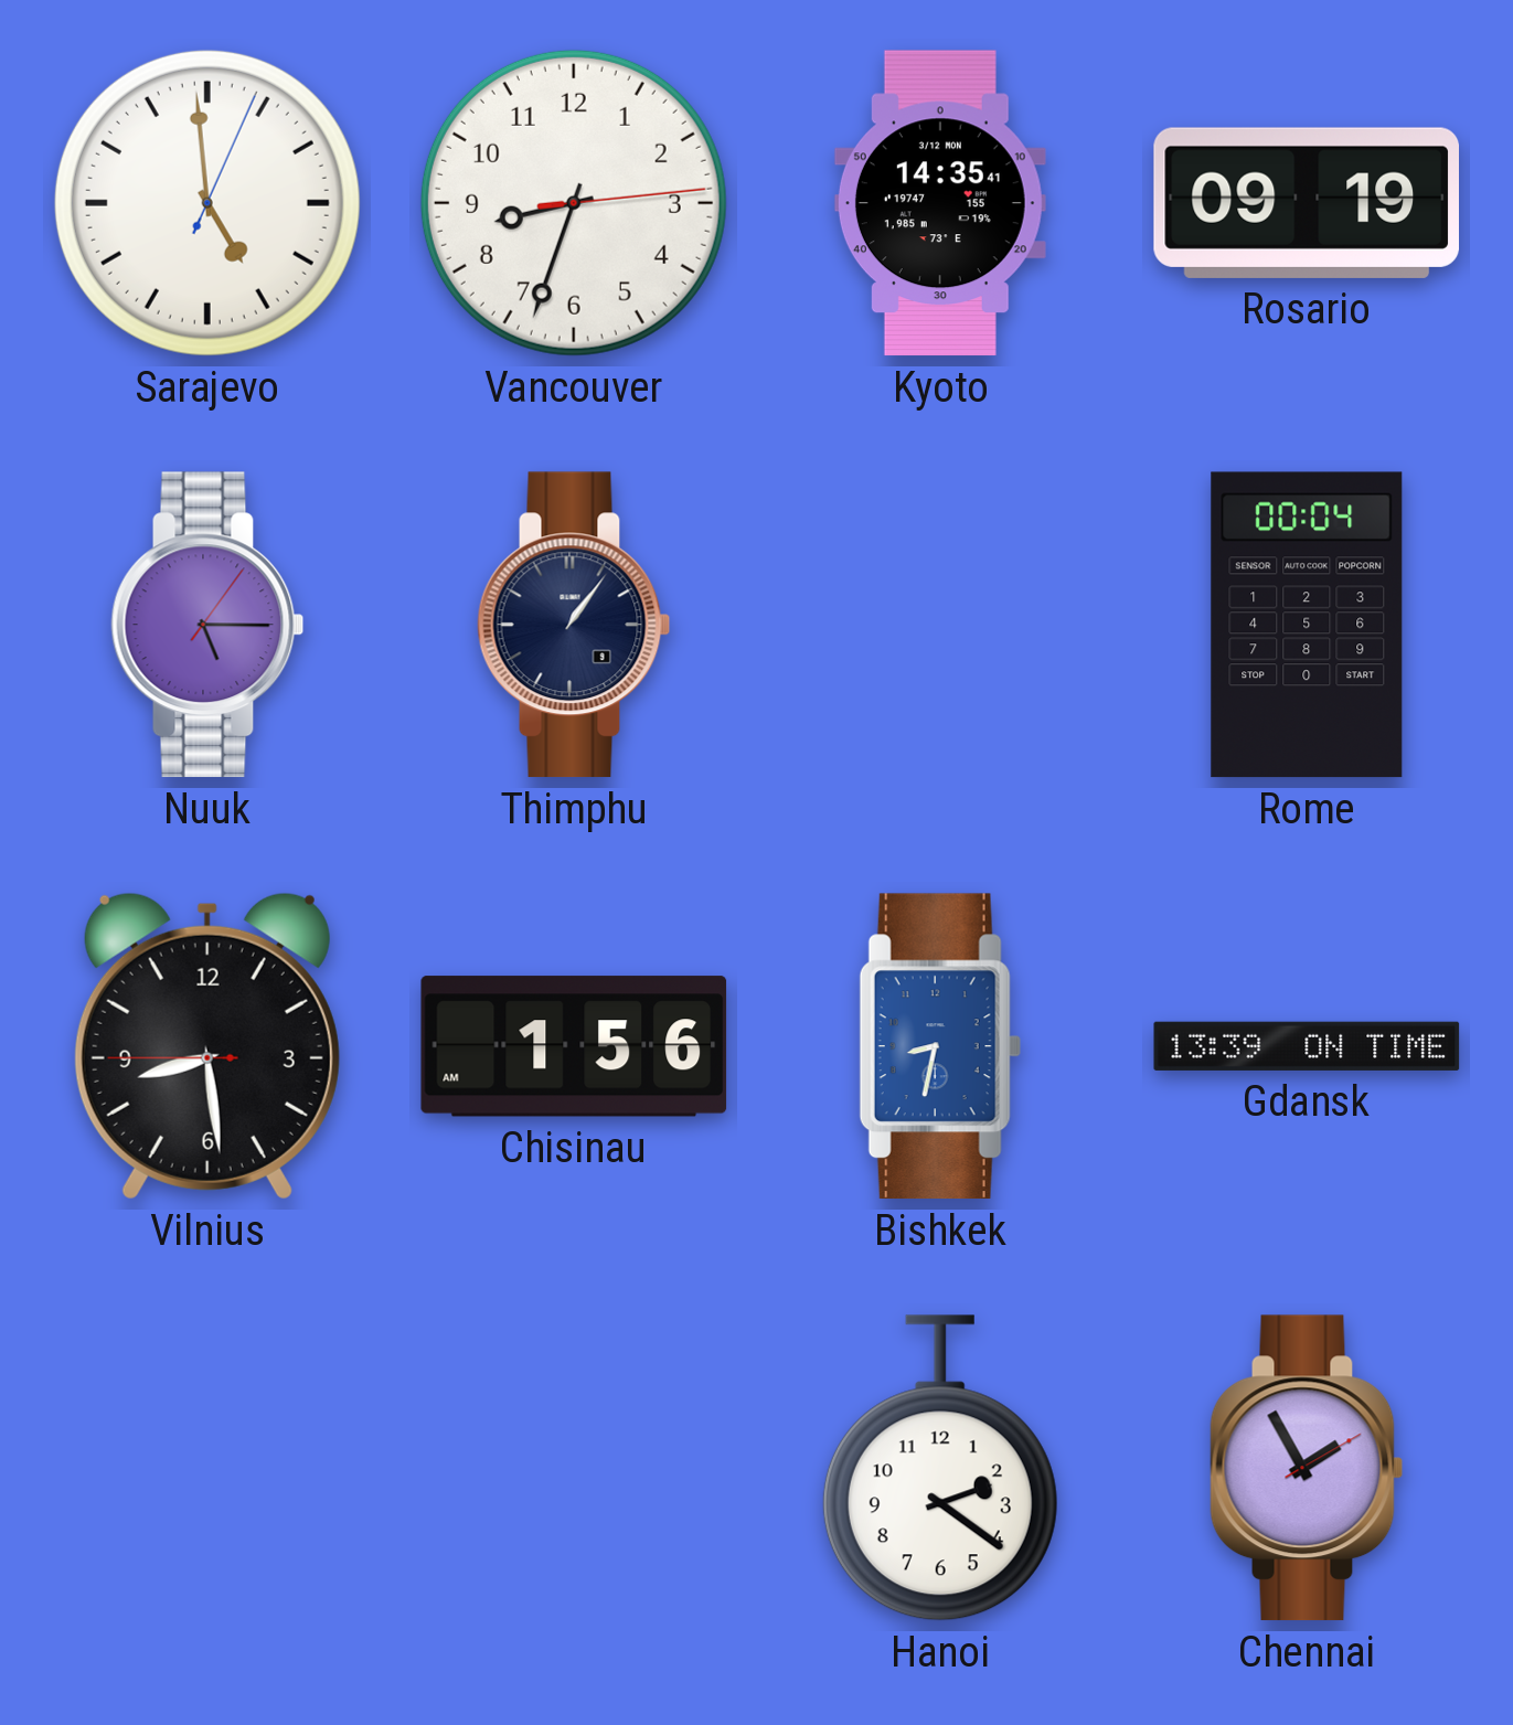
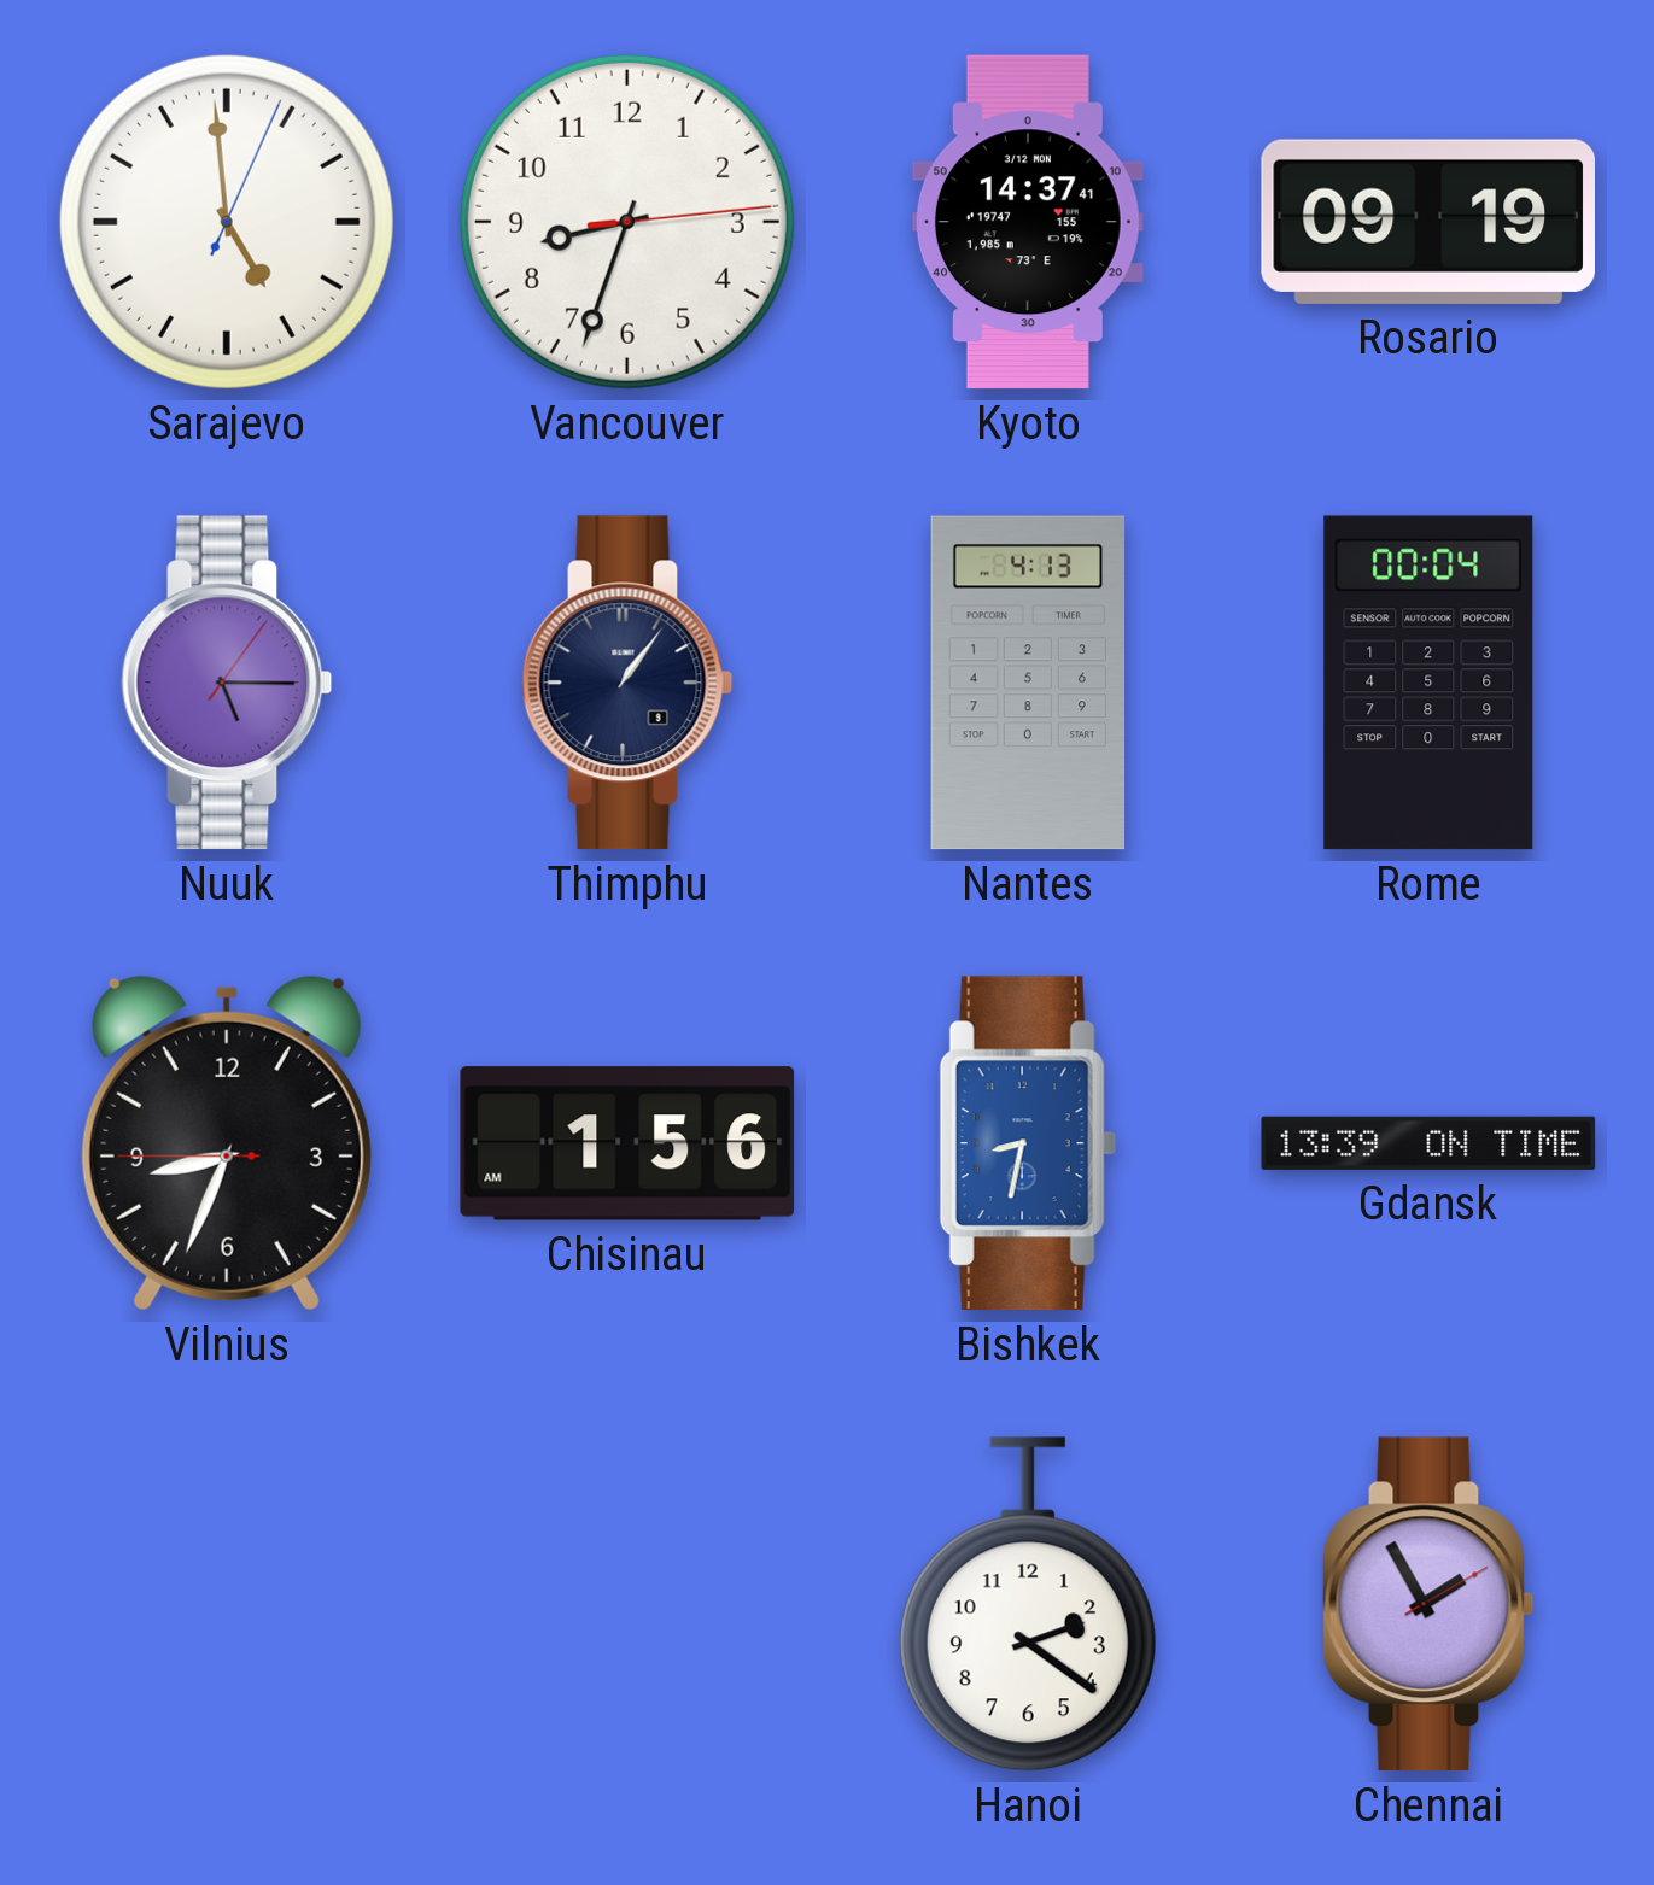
Kyoto: 14:35 -> 14:37 (1028, 222)
Nantes: none -> 4:13 (1028, 683)
Vilnius: 8:28 -> 8:33 (227, 1143)
